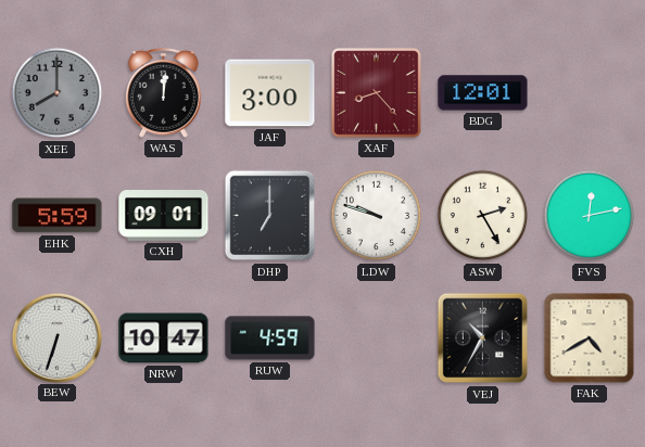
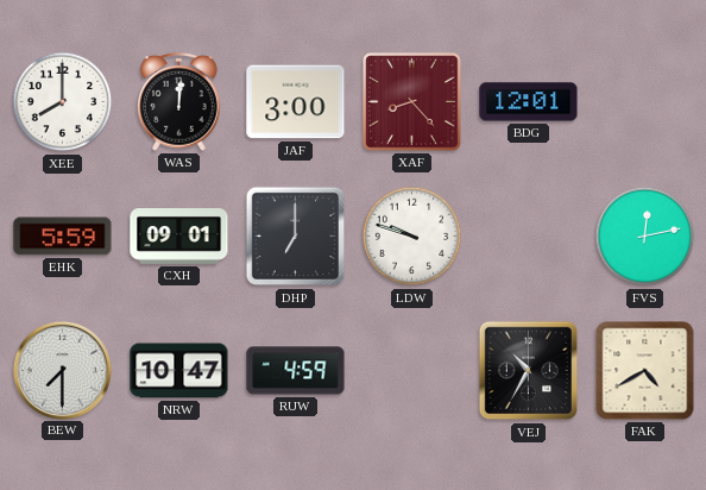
XEE dial: grey -> white (63, 102)
ASW: 2:25 -> none (483, 216)
BEW: 6:33 -> 7:30 (62, 370)
